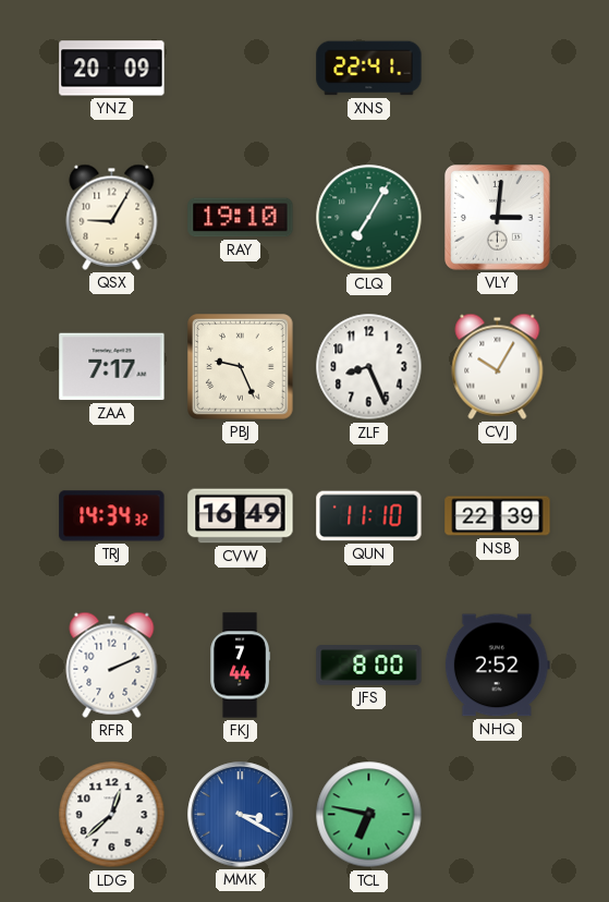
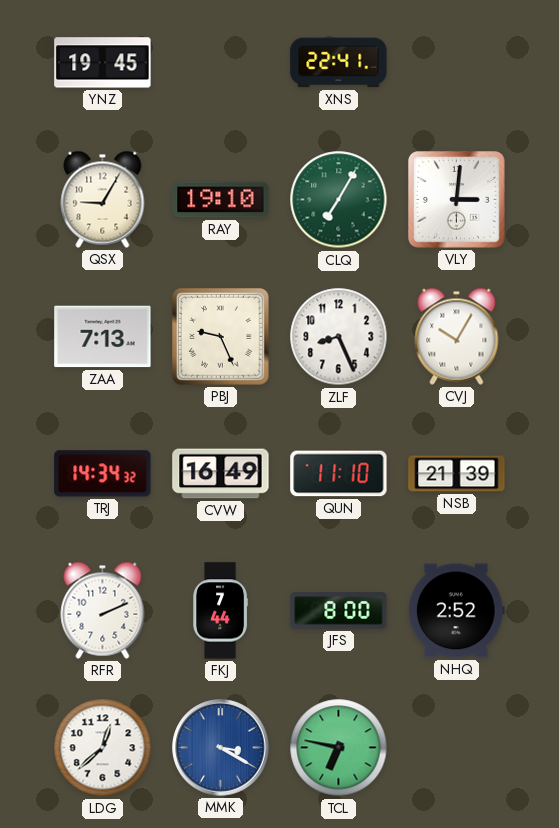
YNZ: 20:09 -> 19:45 (103, 63)
ZAA: 7:17 -> 7:13 (103, 337)
NSB: 22:39 -> 21:39 (457, 474)
